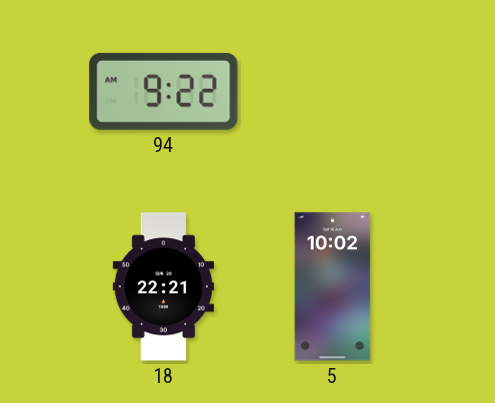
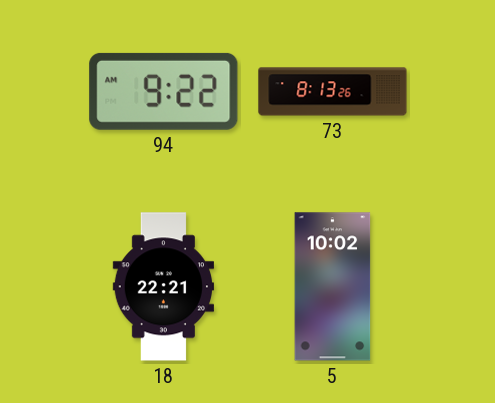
73: none -> 8:13 (333, 92)
